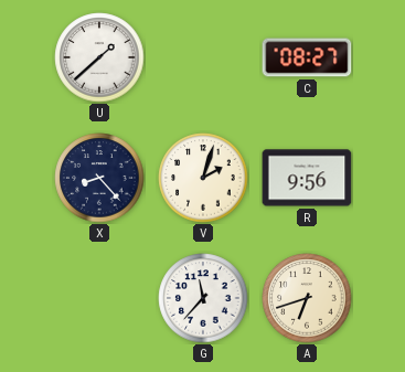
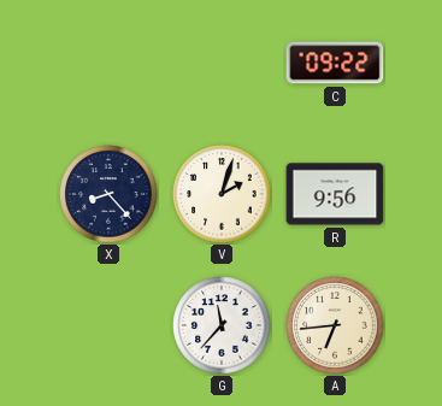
U: 1:38 -> none (99, 57)
C: 08:27 -> 09:22 (335, 63)
A: 6:42 -> 6:44 (335, 325)
